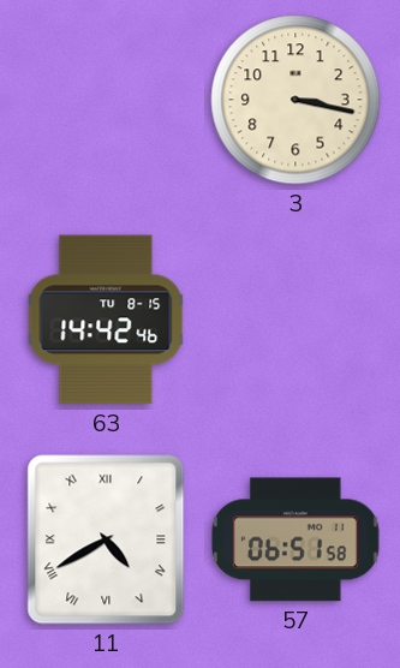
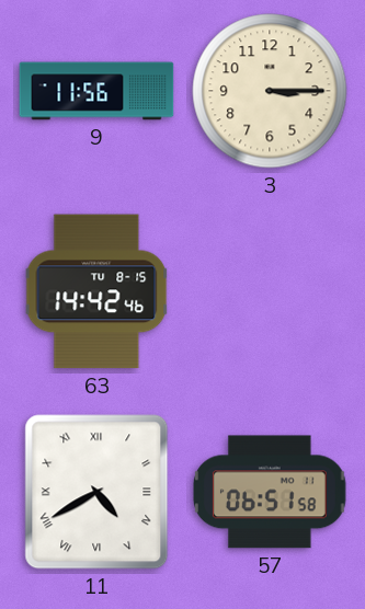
9: none -> 11:56 (96, 91)
3: 3:17 -> 3:15 (270, 91)
